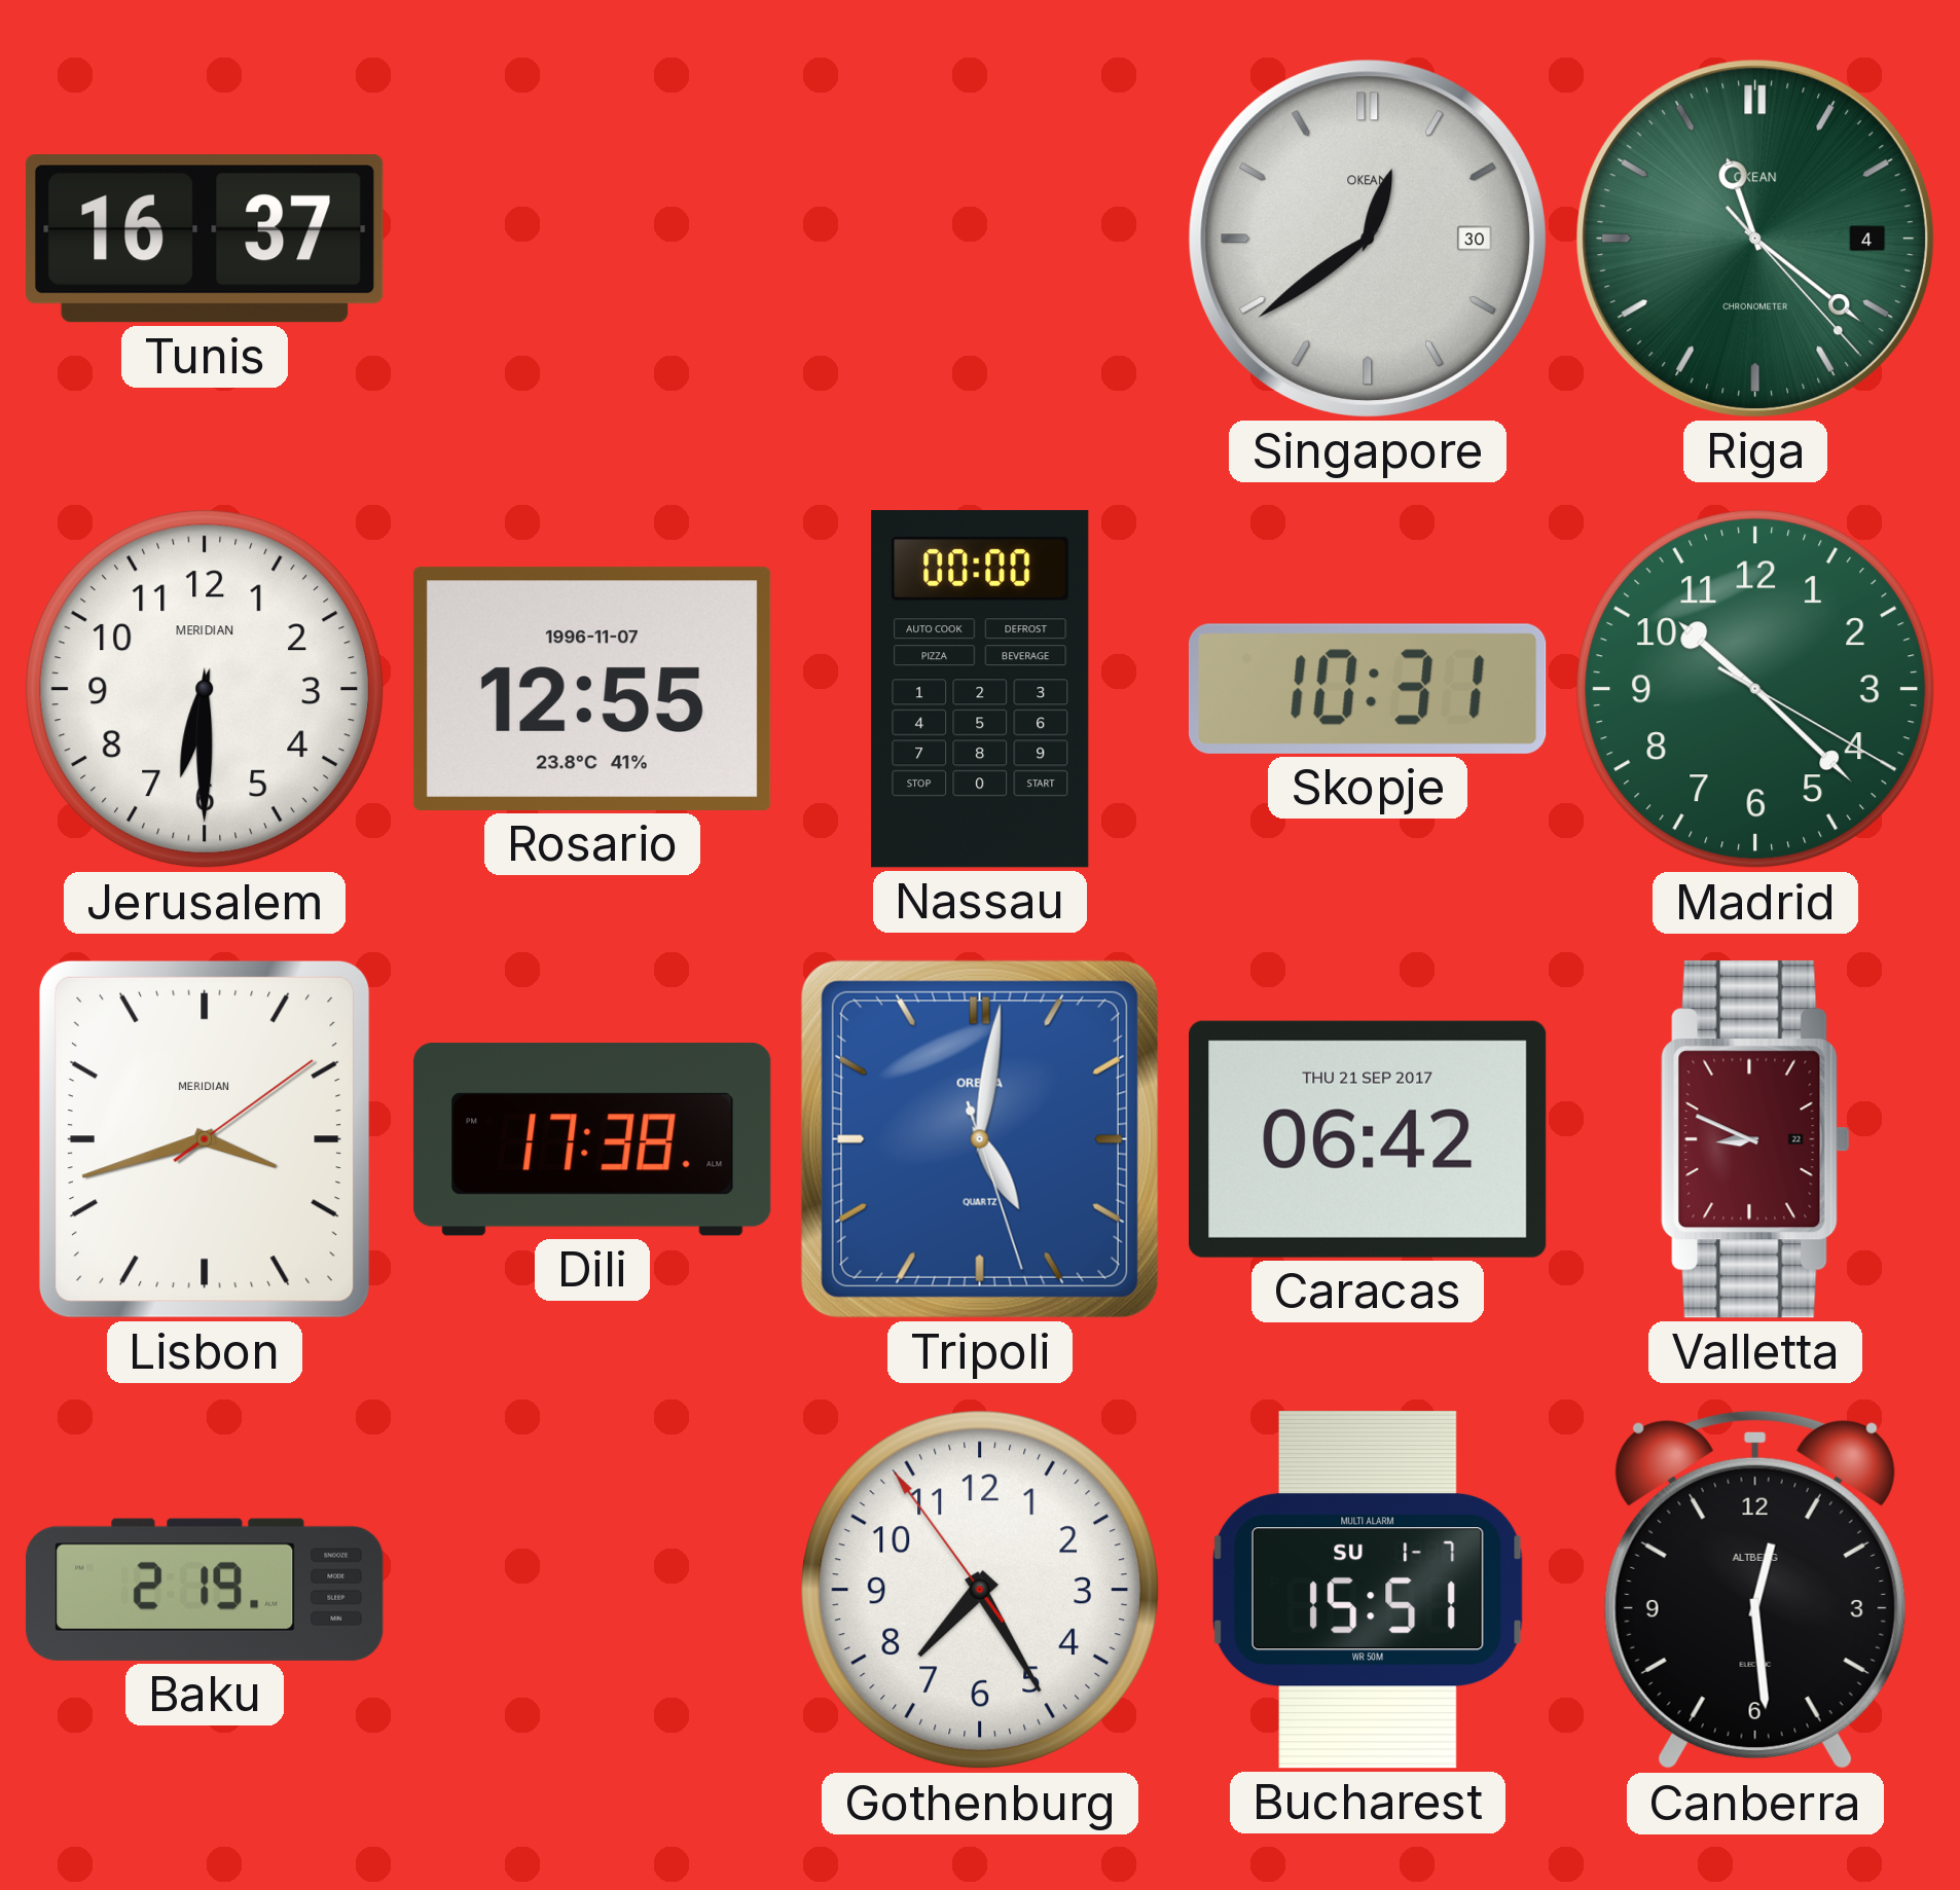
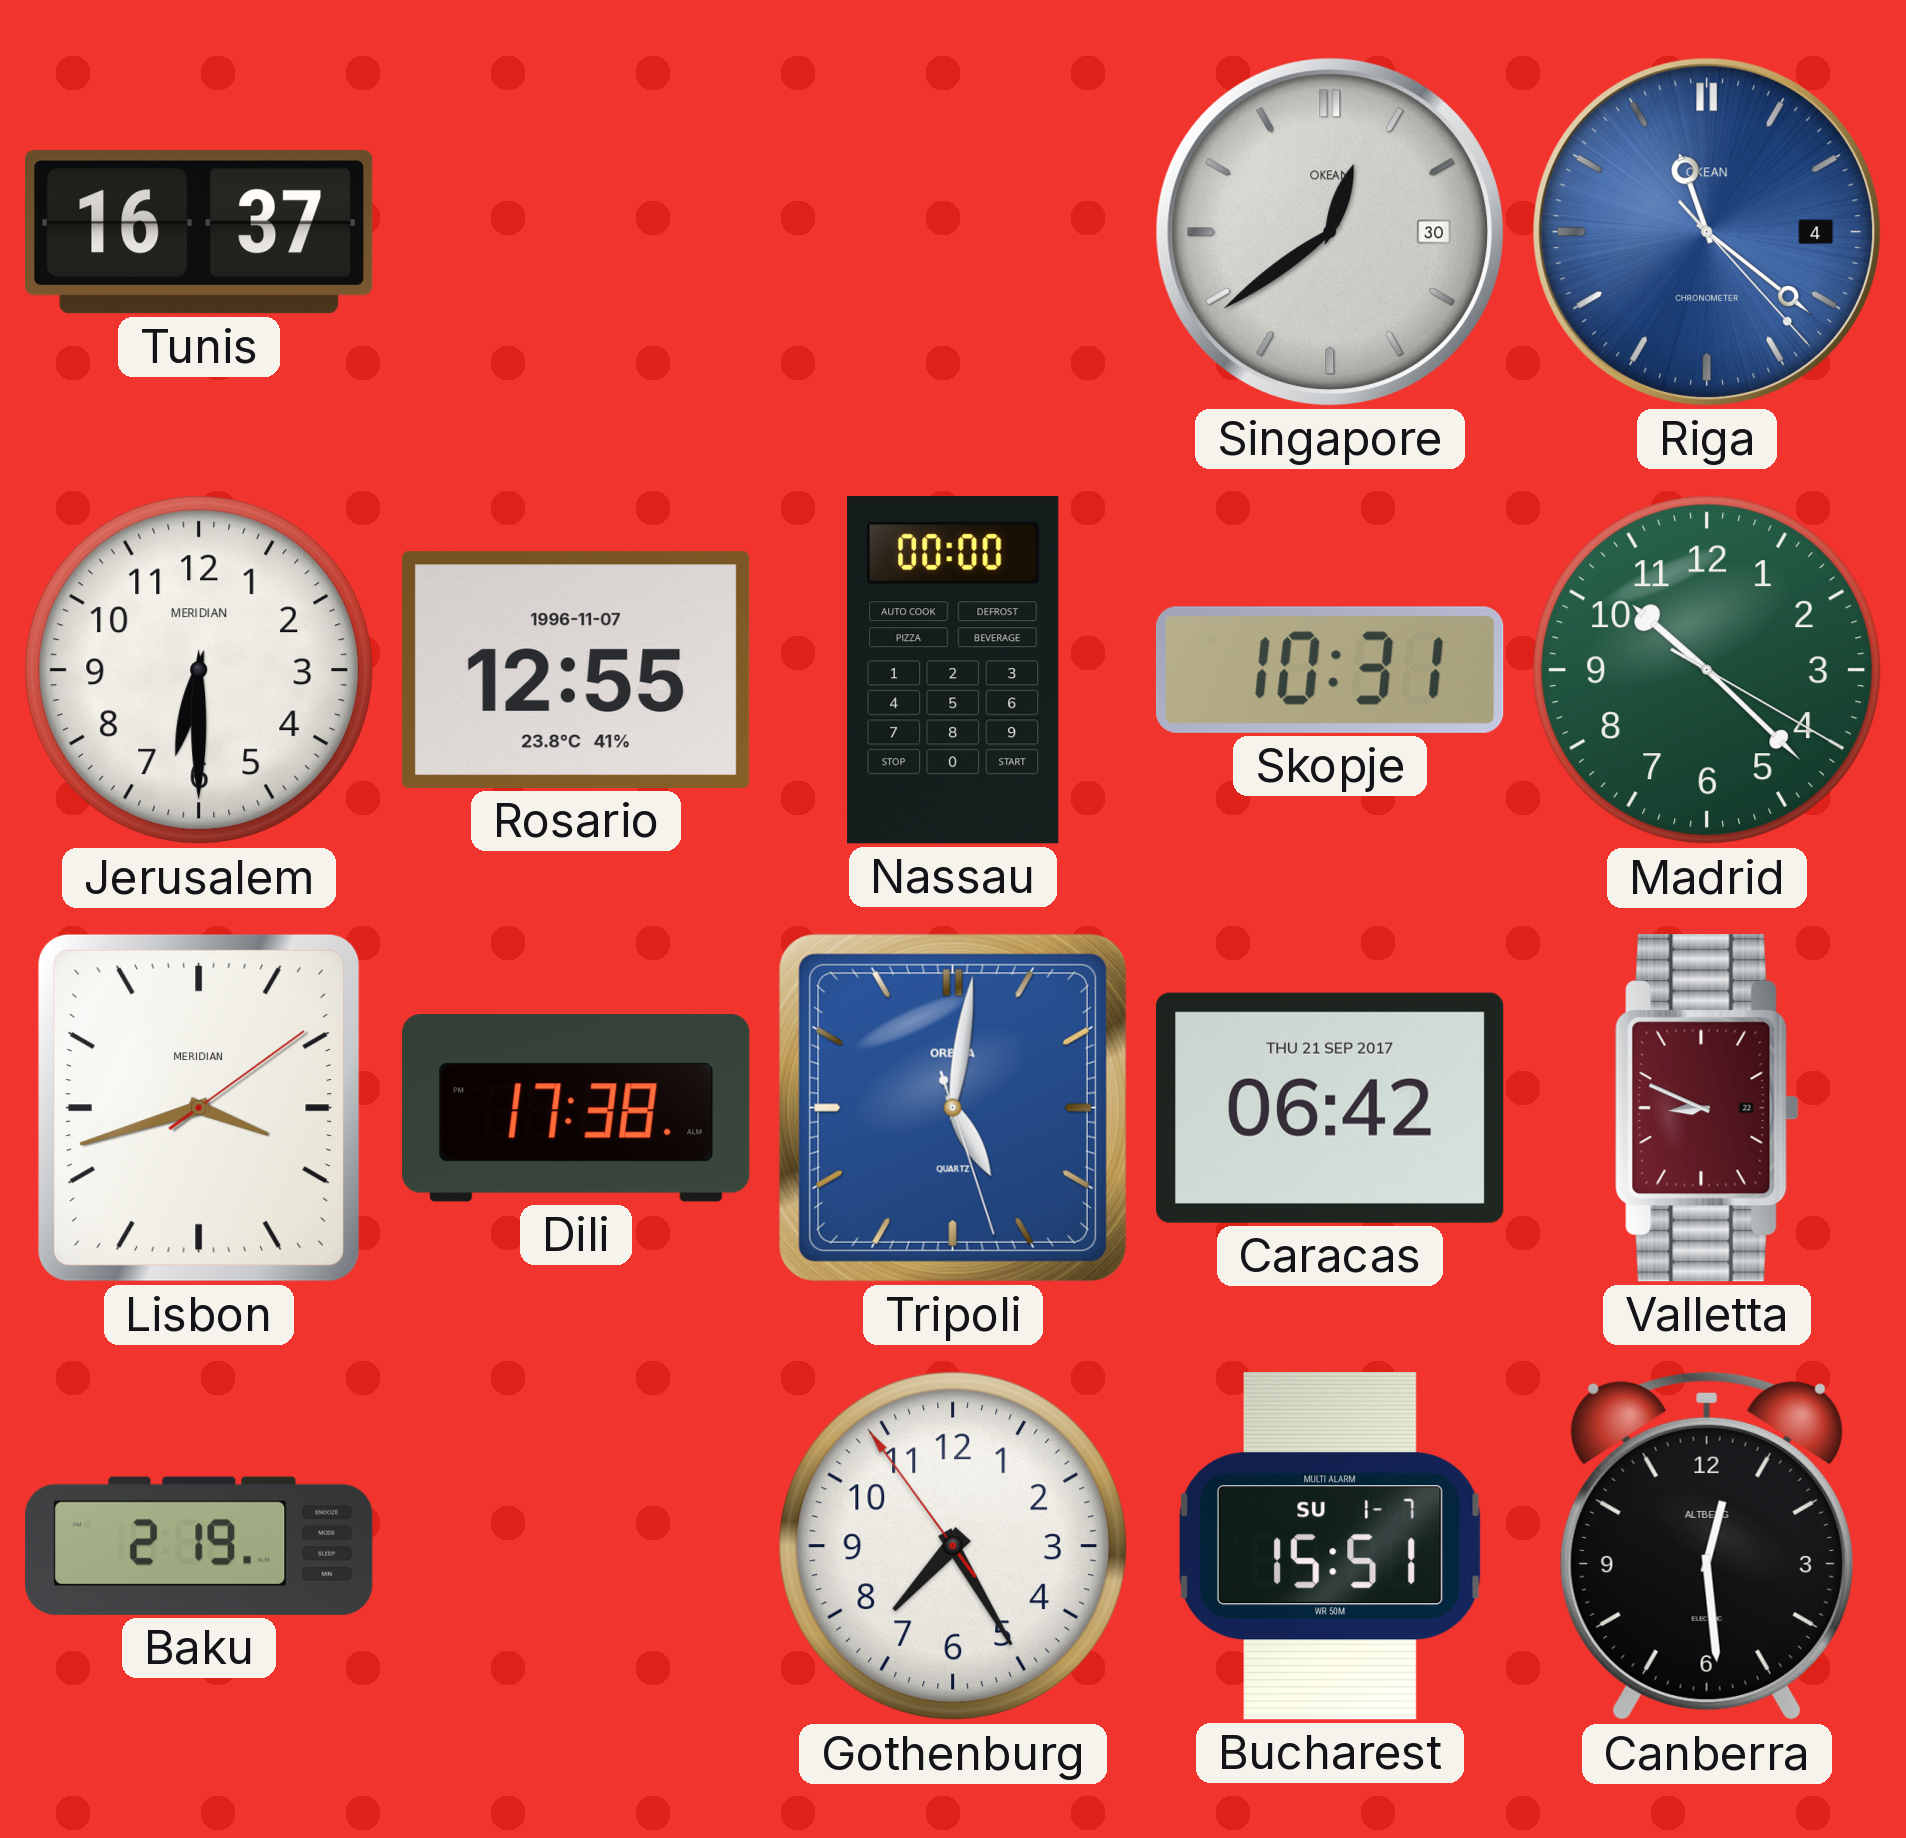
Riga dial: green -> blue (1707, 232)
